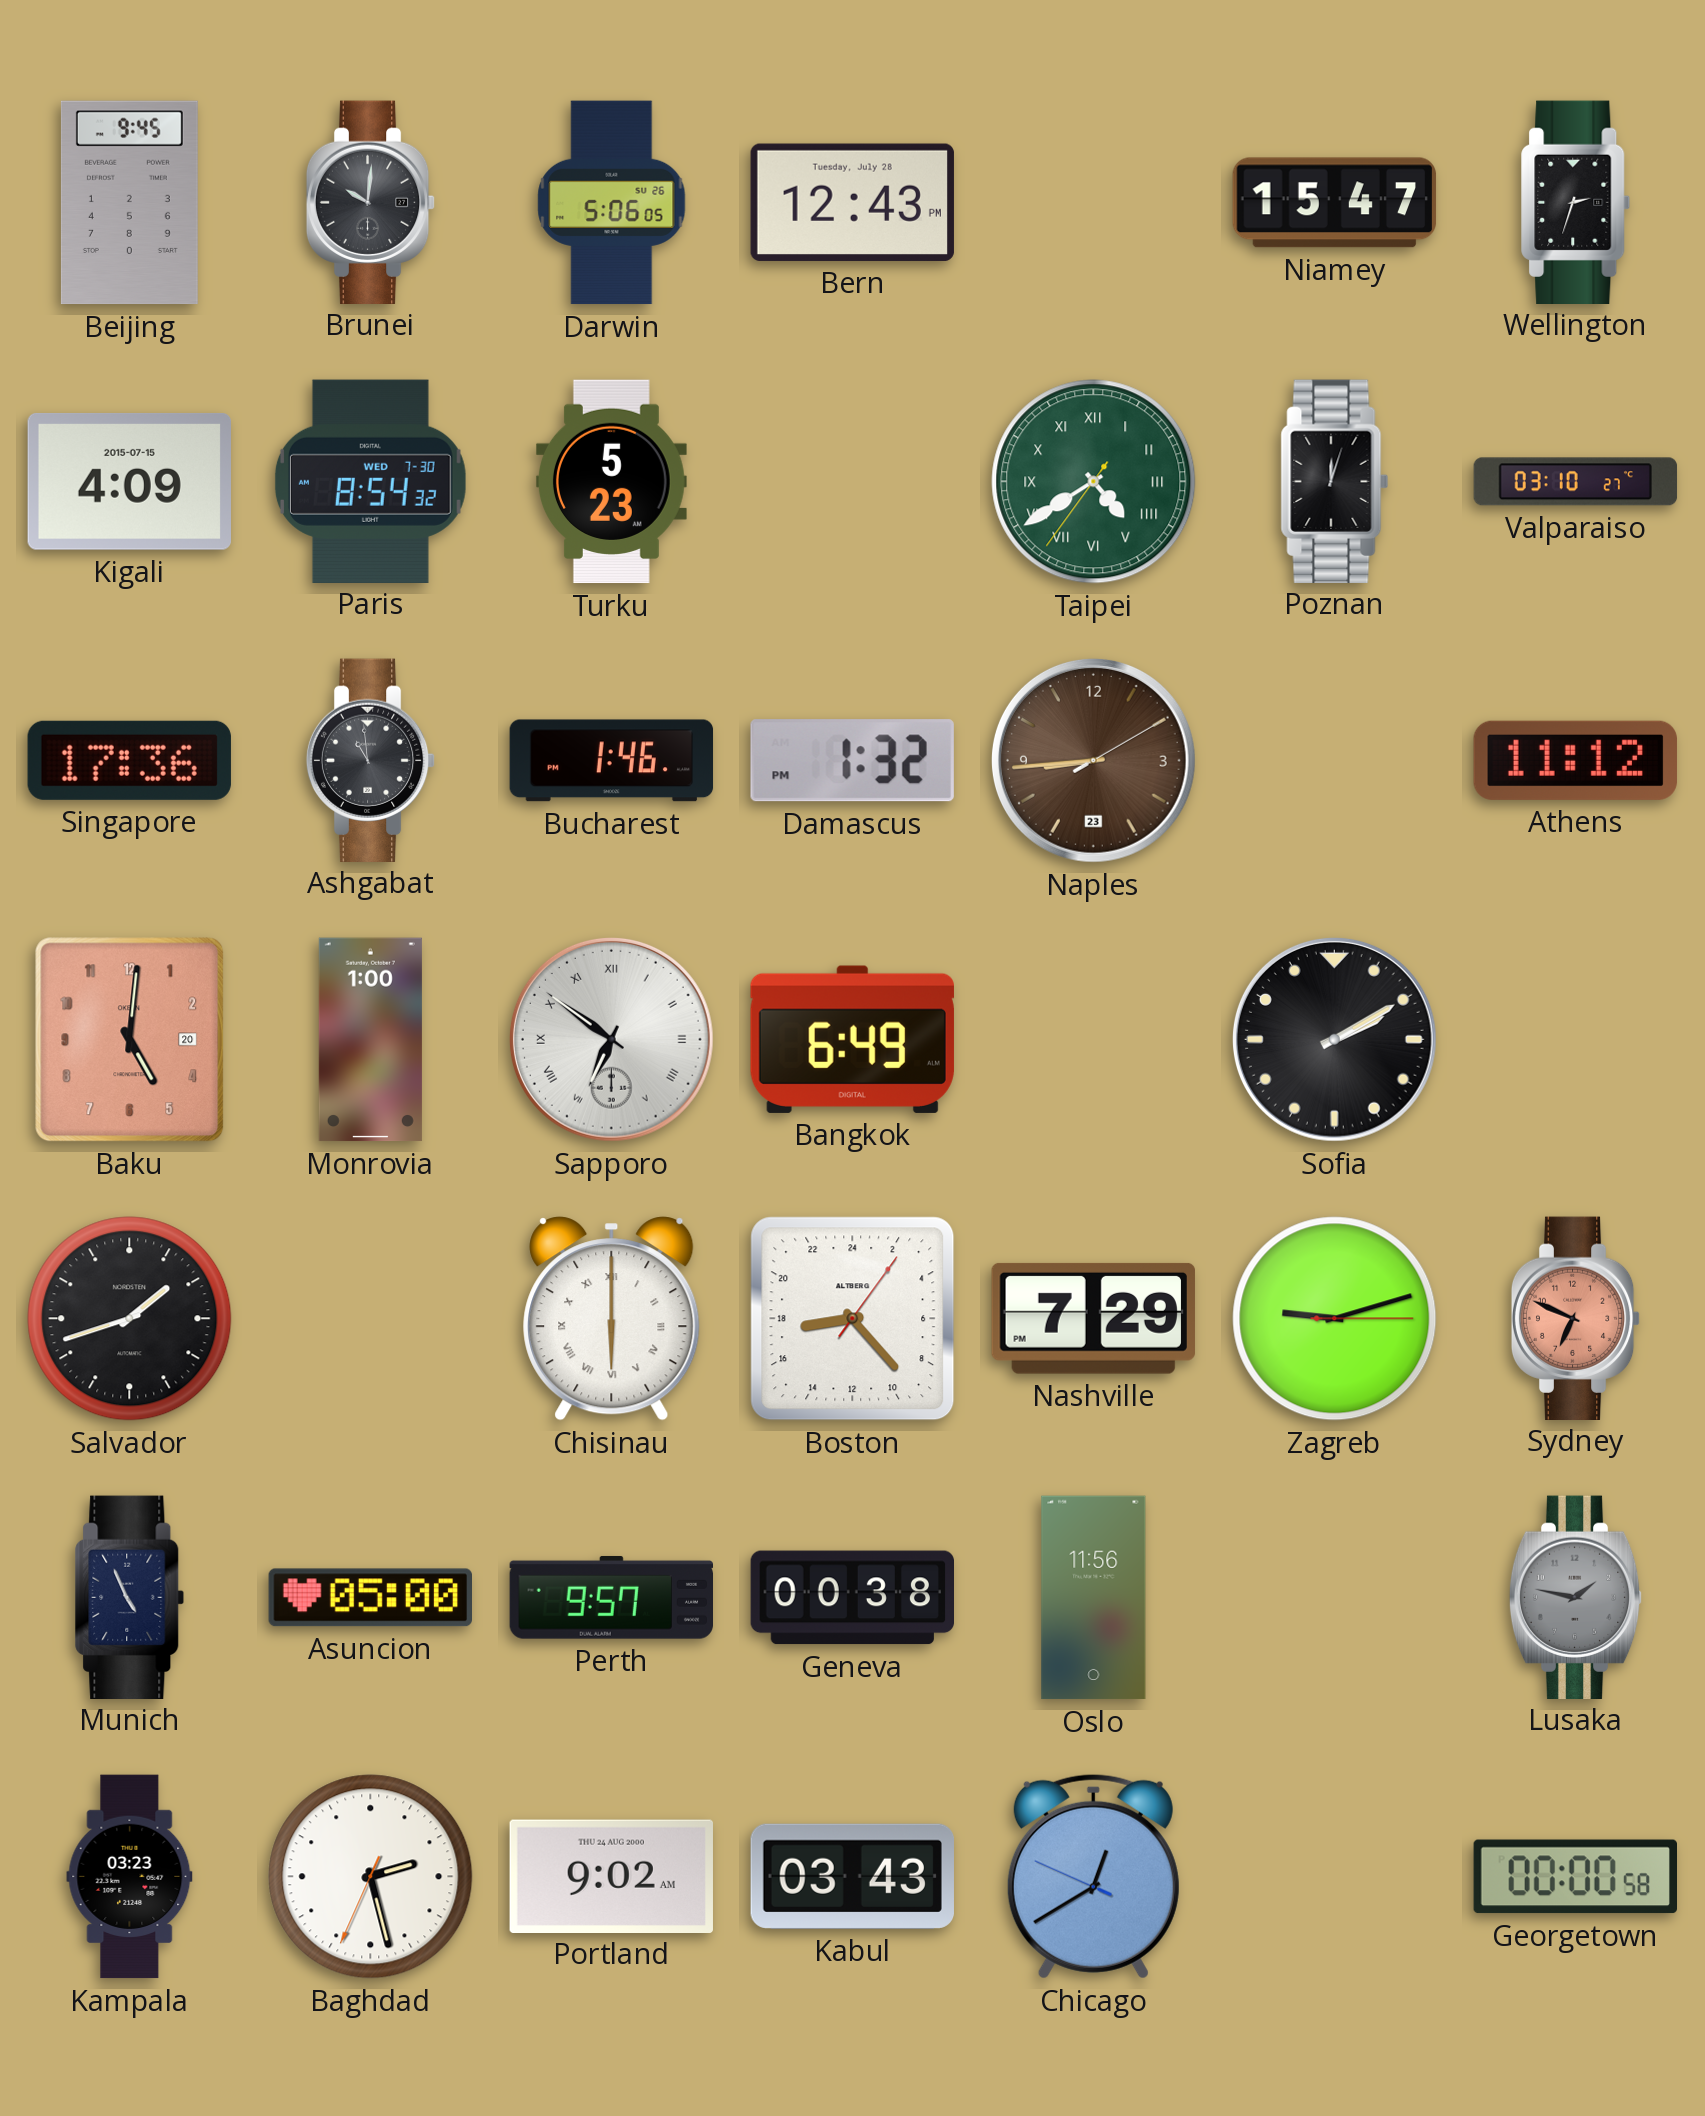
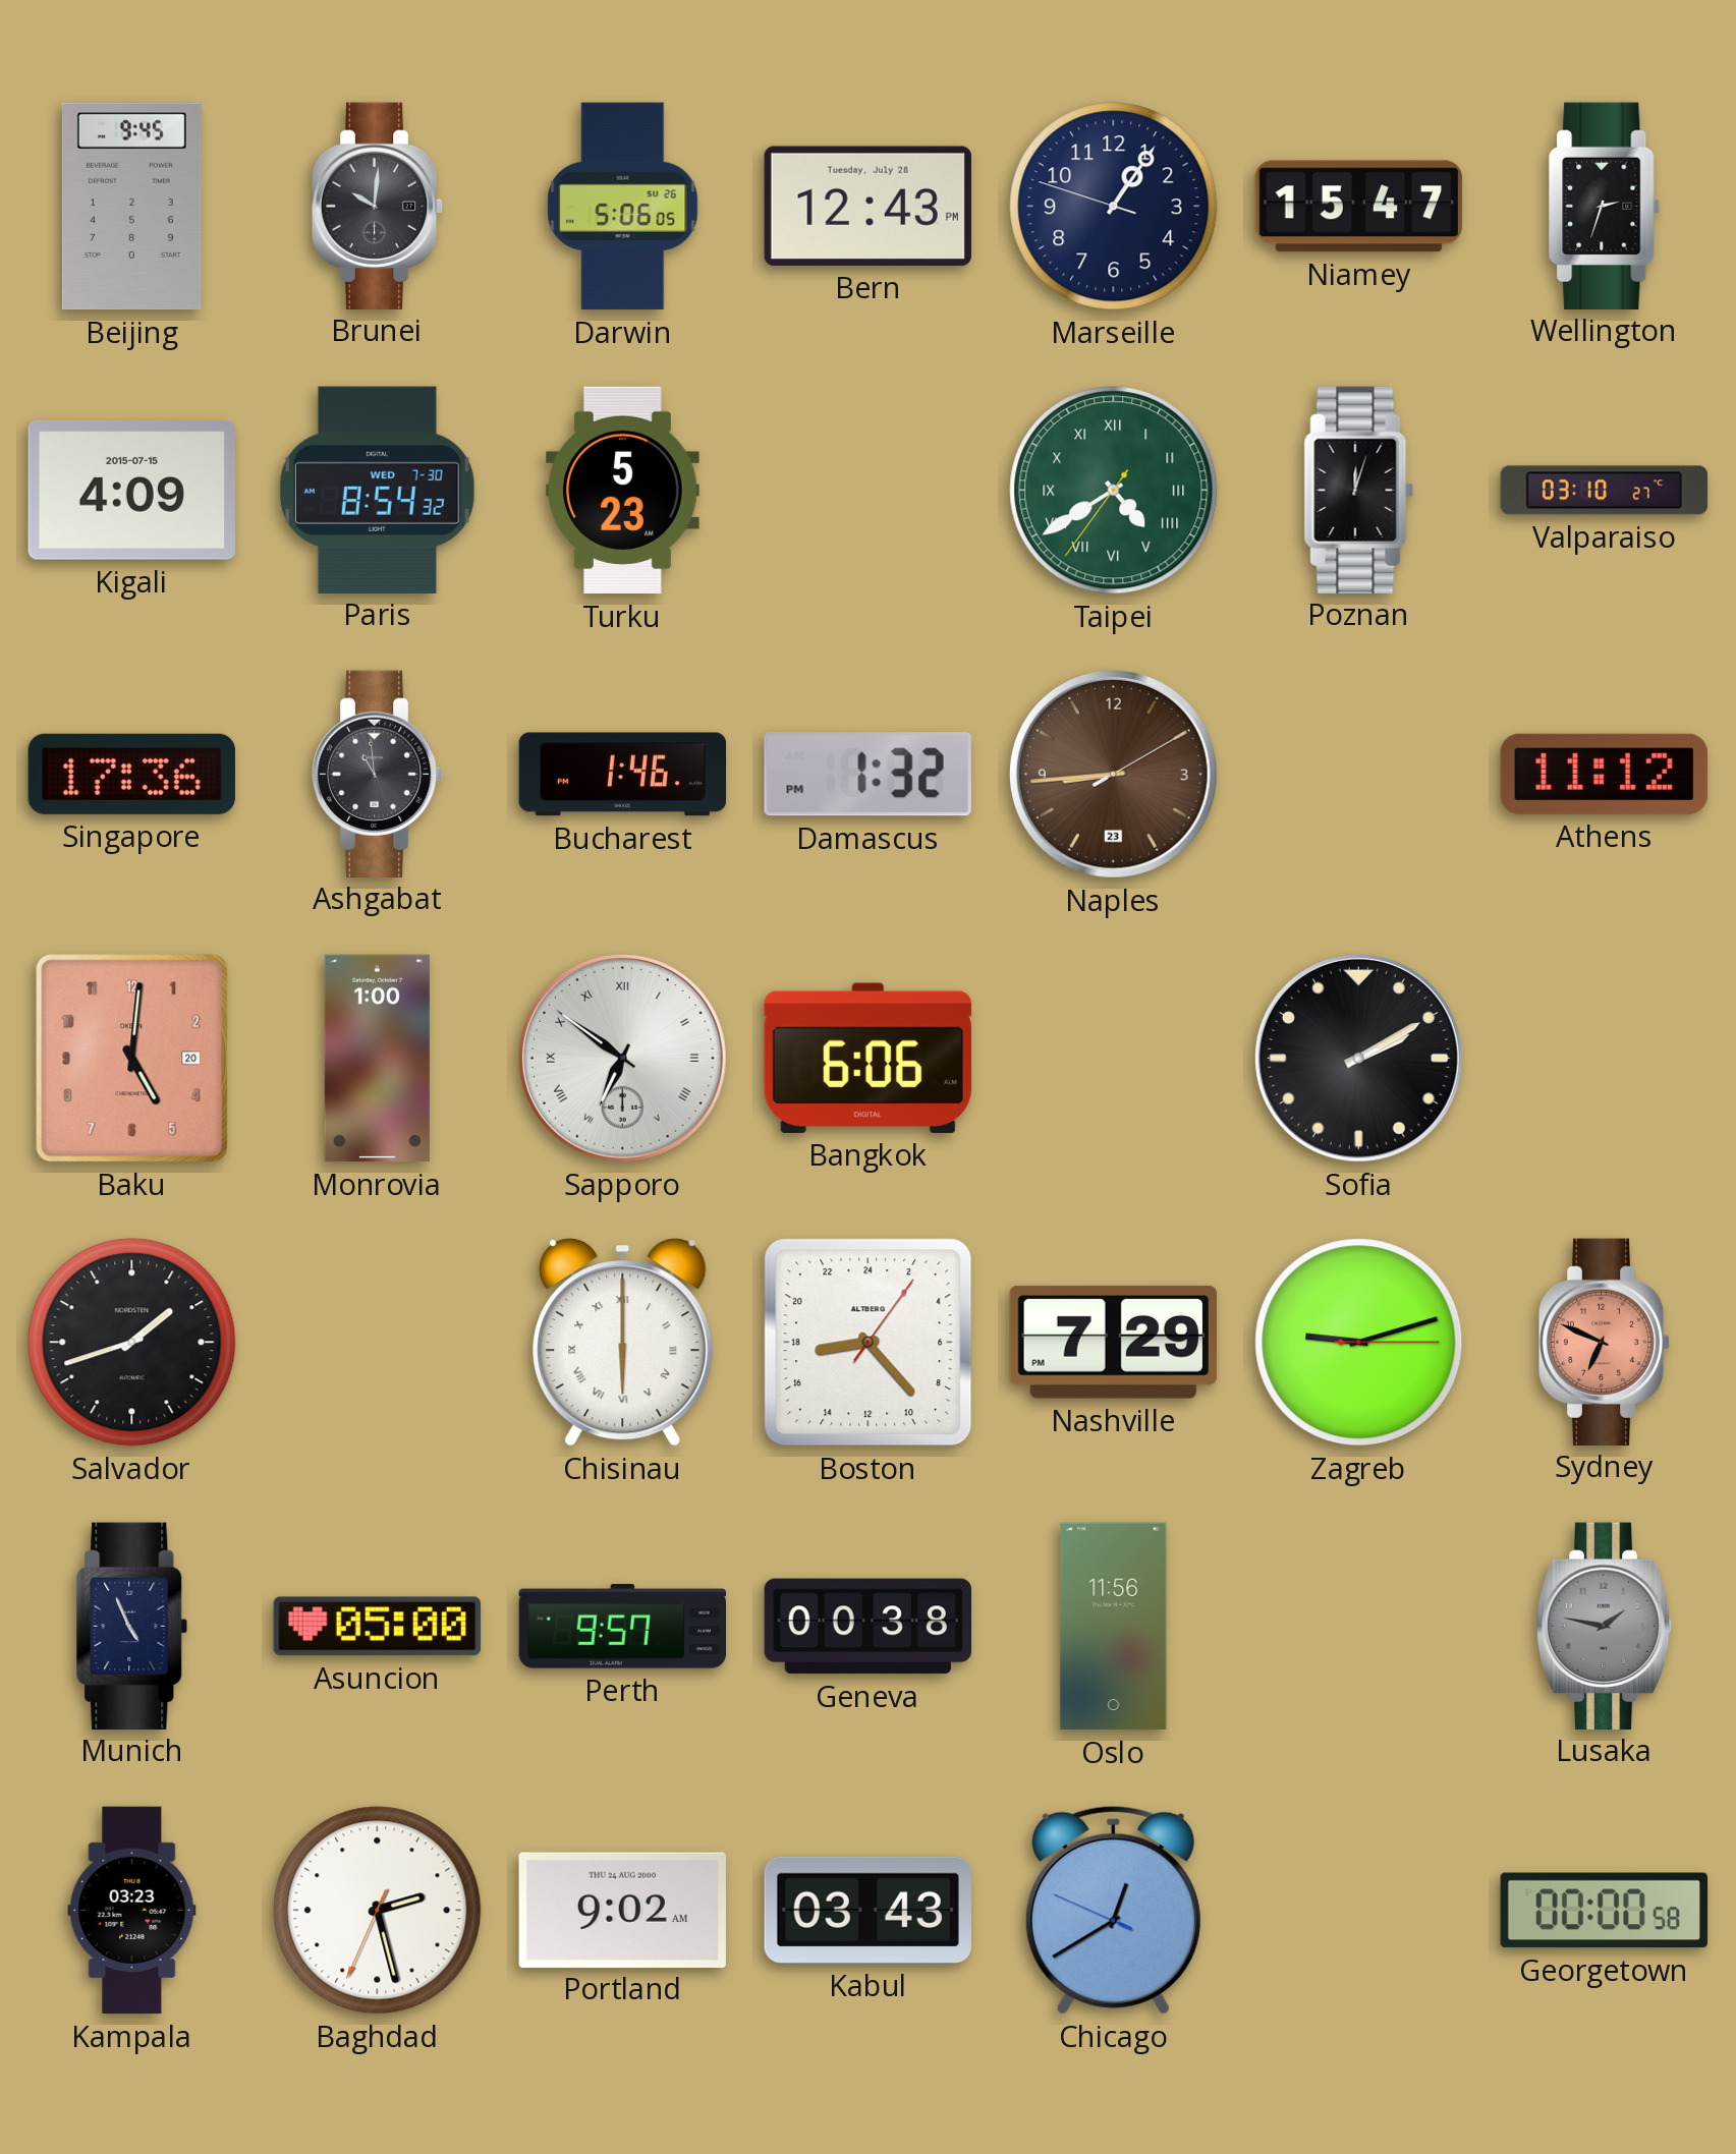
Marseille: none -> 1:05 (1114, 207)
Bangkok: 6:49 -> 6:06 (867, 1058)
